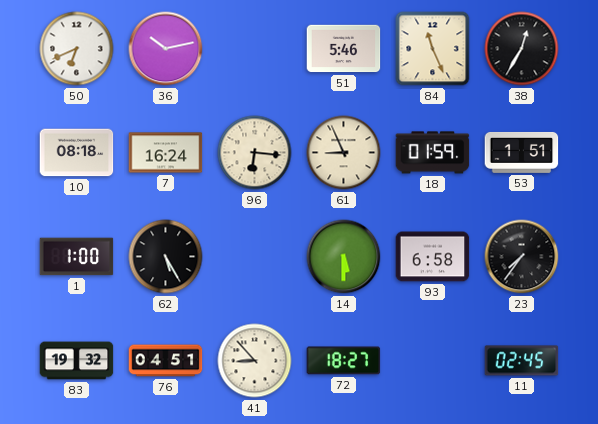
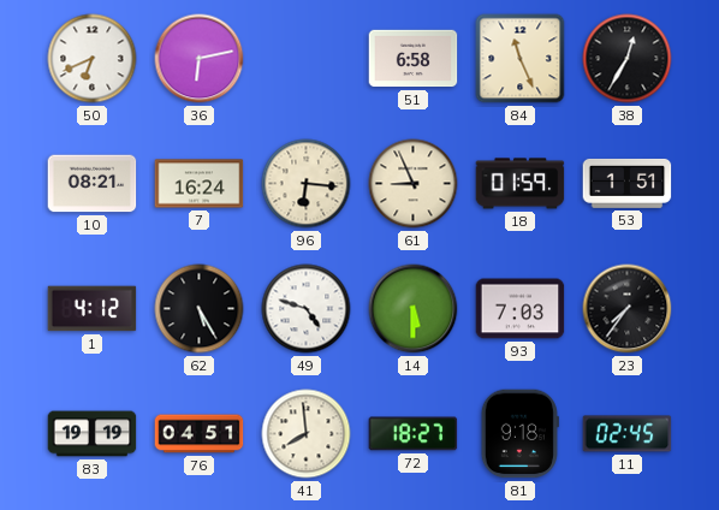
36: 10:13 -> 6:13 (200, 59)
51: 5:46 -> 6:58 (414, 59)
10: 08:18 -> 08:21 (93, 184)
1: 1:00 -> 4:12 (93, 309)
49: none -> 4:48 (307, 309)
93: 6:58 -> 7:03 (521, 309)
83: 19:32 -> 19:19 (93, 434)
41: 8:53 -> 7:59 (307, 434)
81: none -> 9:18 (519, 434)
